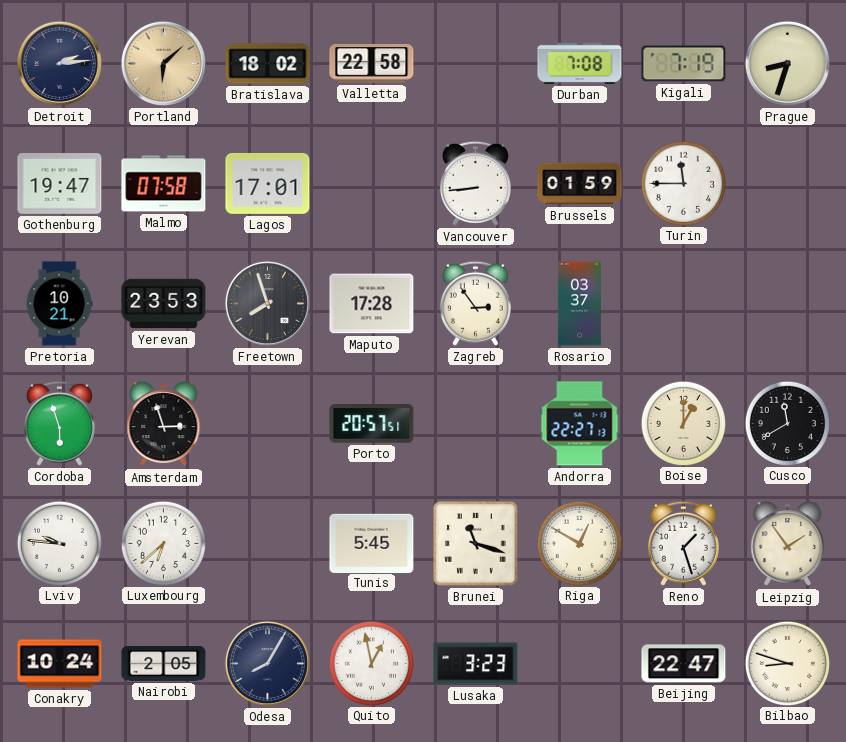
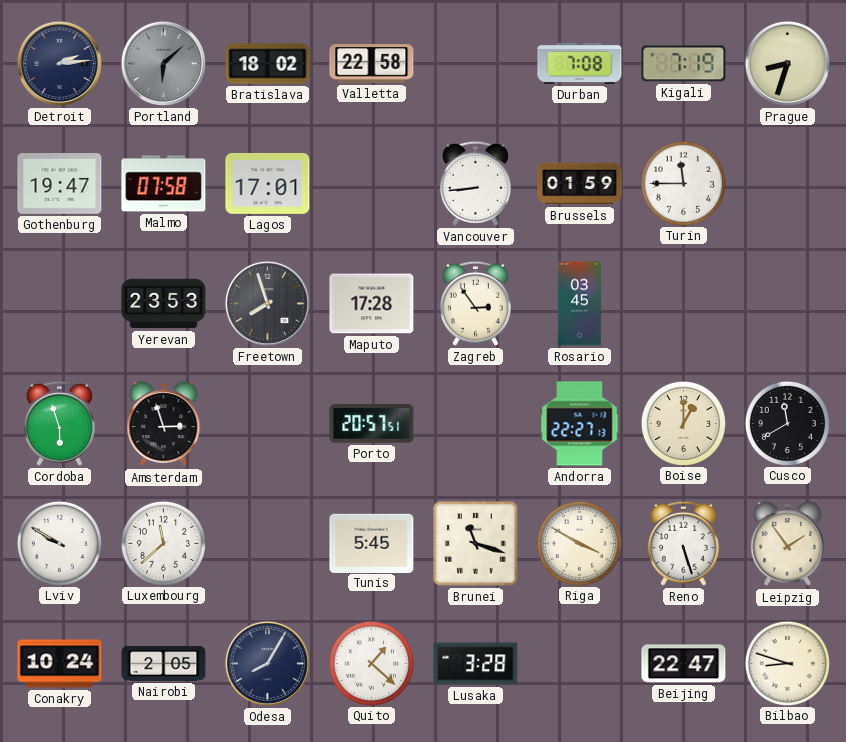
Portland dial: champagne -> grey (163, 63)
Pretoria: 10:21 -> none (59, 304)
Rosario: 03:37 -> 03:45 (579, 304)
Lviv: 9:46 -> 9:50 (59, 543)
Luxembourg: 6:38 -> 11:38 (163, 543)
Riga: 12:50 -> 3:50 (579, 543)
Reno: 1:27 -> 5:27 (683, 543)
Quito: 12:58 -> 1:22 (371, 663)
Lusaka: 3:23 -> 3:28 (476, 664)
